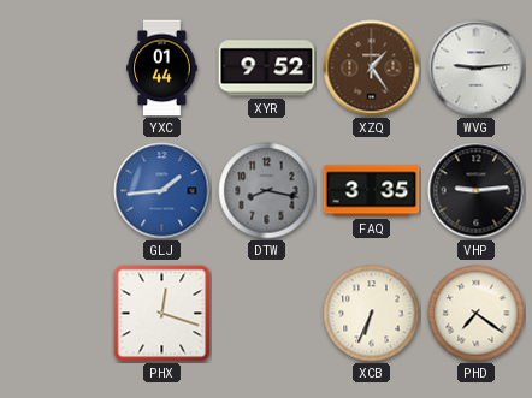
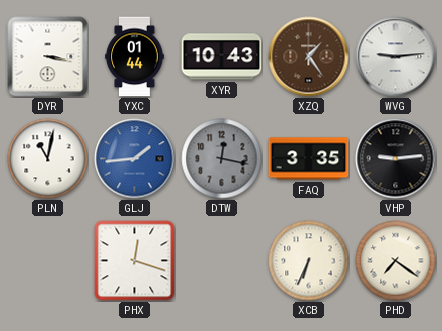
DYR: none -> 3:17 (48, 57)
XYR: 9:52 -> 10:43 (222, 57)
PLN: none -> 11:02 (48, 159)
DTW: 8:17 -> 12:17 (222, 159)
